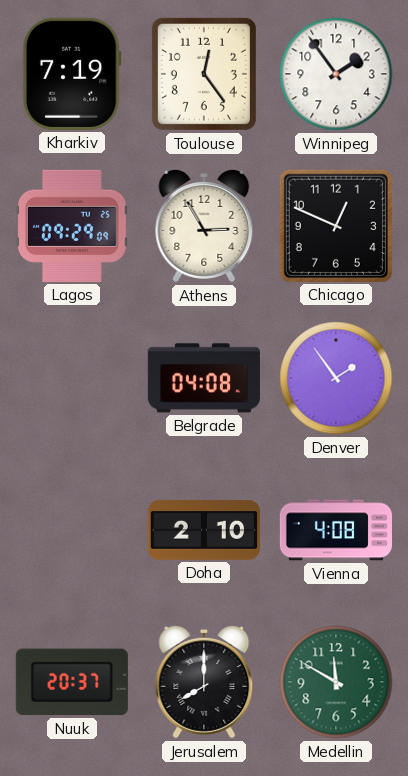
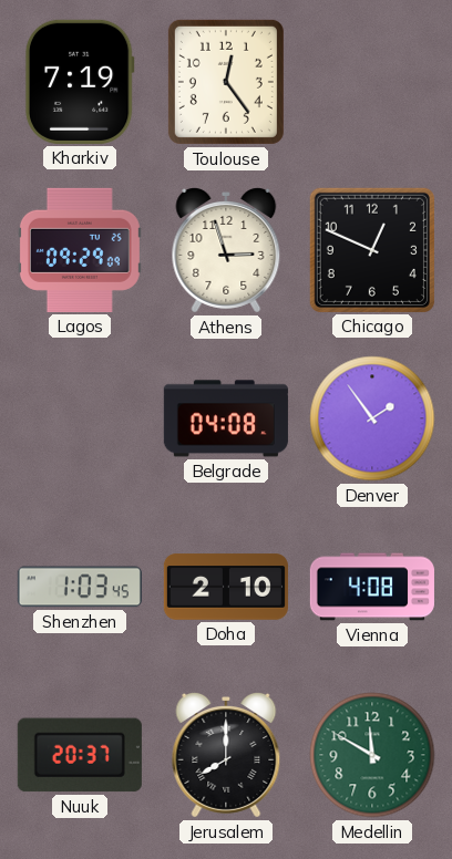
Winnipeg: 1:54 -> none (336, 74)
Athens: 2:55 -> 2:57 (226, 250)
Shenzhen: none -> 1:03 (80, 587)
